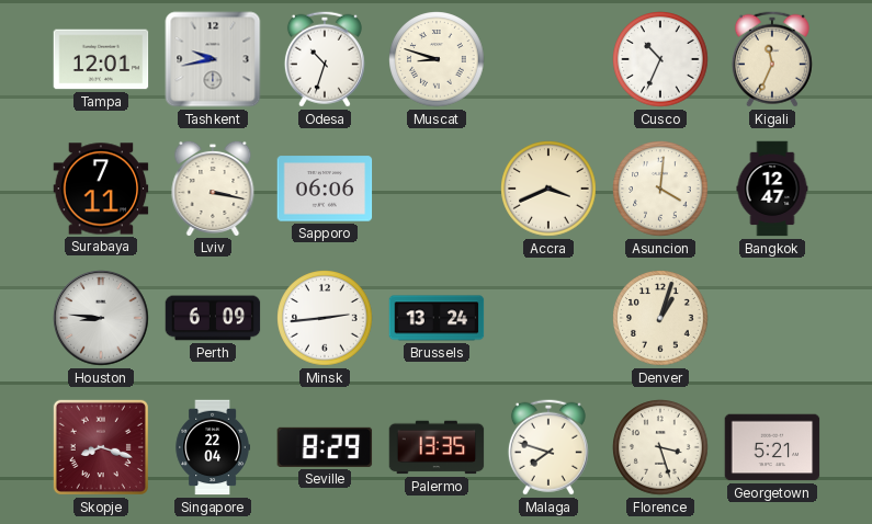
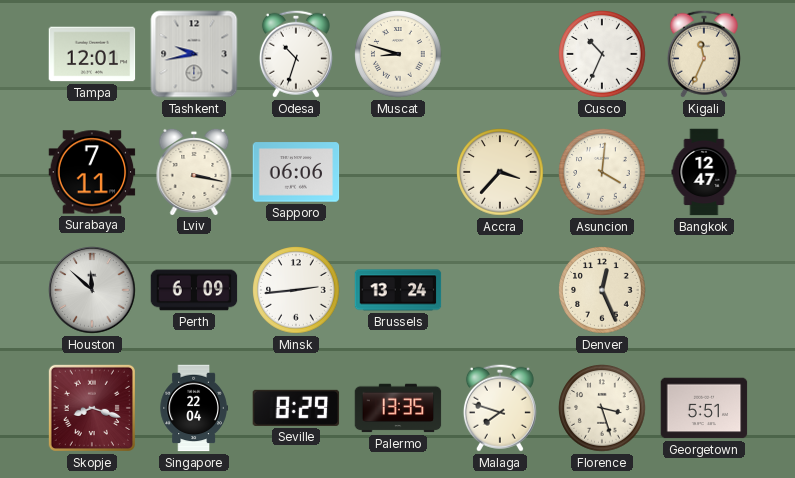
Accra: 3:41 -> 3:37 (500, 172)
Houston: 8:46 -> 11:52 (92, 290)
Denver: 1:03 -> 12:26 (602, 290)
Georgetown: 5:21 -> 5:51 (704, 408)
